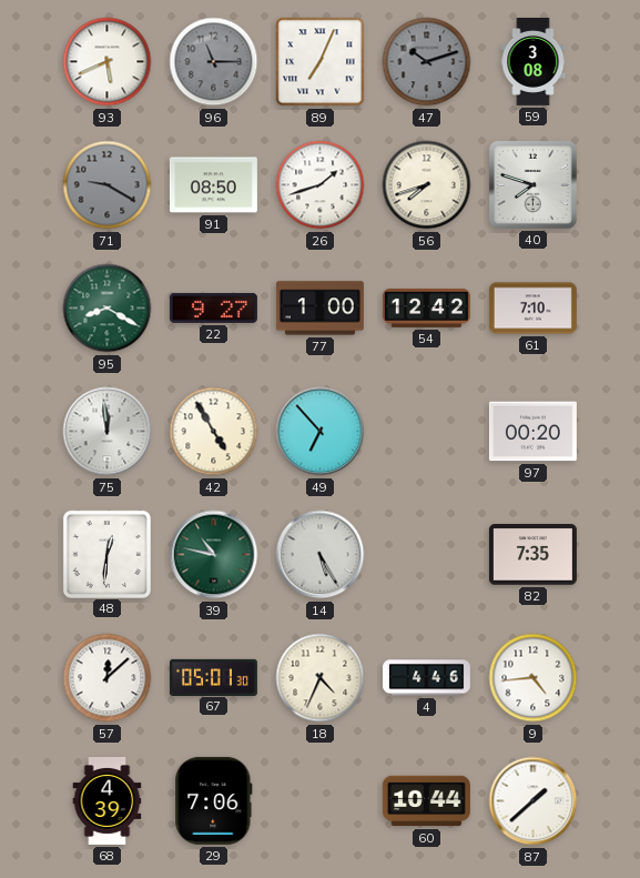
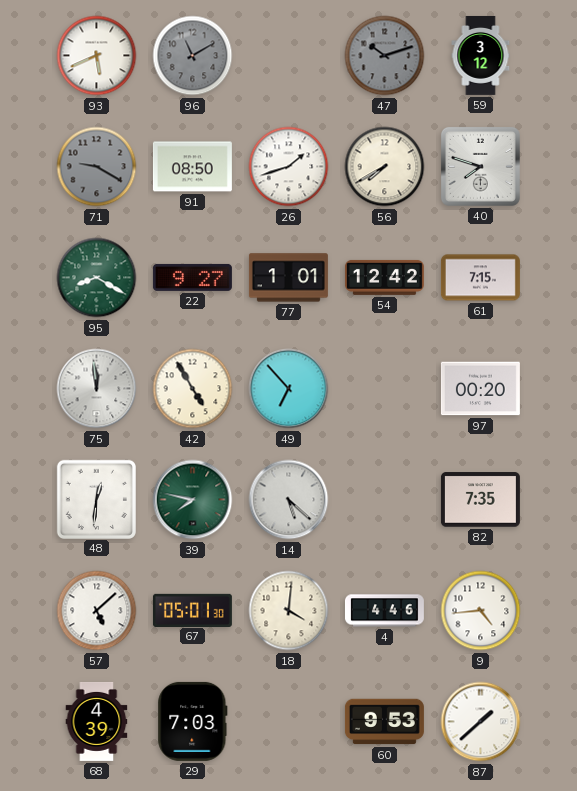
96: 11:15 -> 11:10 (193, 56)
89: 7:04 -> none (321, 62)
59: 3:08 -> 3:12 (481, 55)
56: 7:42 -> 7:40 (385, 167)
77: 1:00 -> 1:01 (288, 278)
61: 7:10 -> 7:15 (480, 278)
39: 10:47 -> 7:47 (193, 500)
14: 5:25 -> 5:22 (289, 500)
57: 12:08 -> 5:08 (97, 611)
18: 4:34 -> 4:01 (289, 611)
29: 7:06 -> 7:03 (193, 721)
60: 10:44 -> 9:53 (384, 722)
